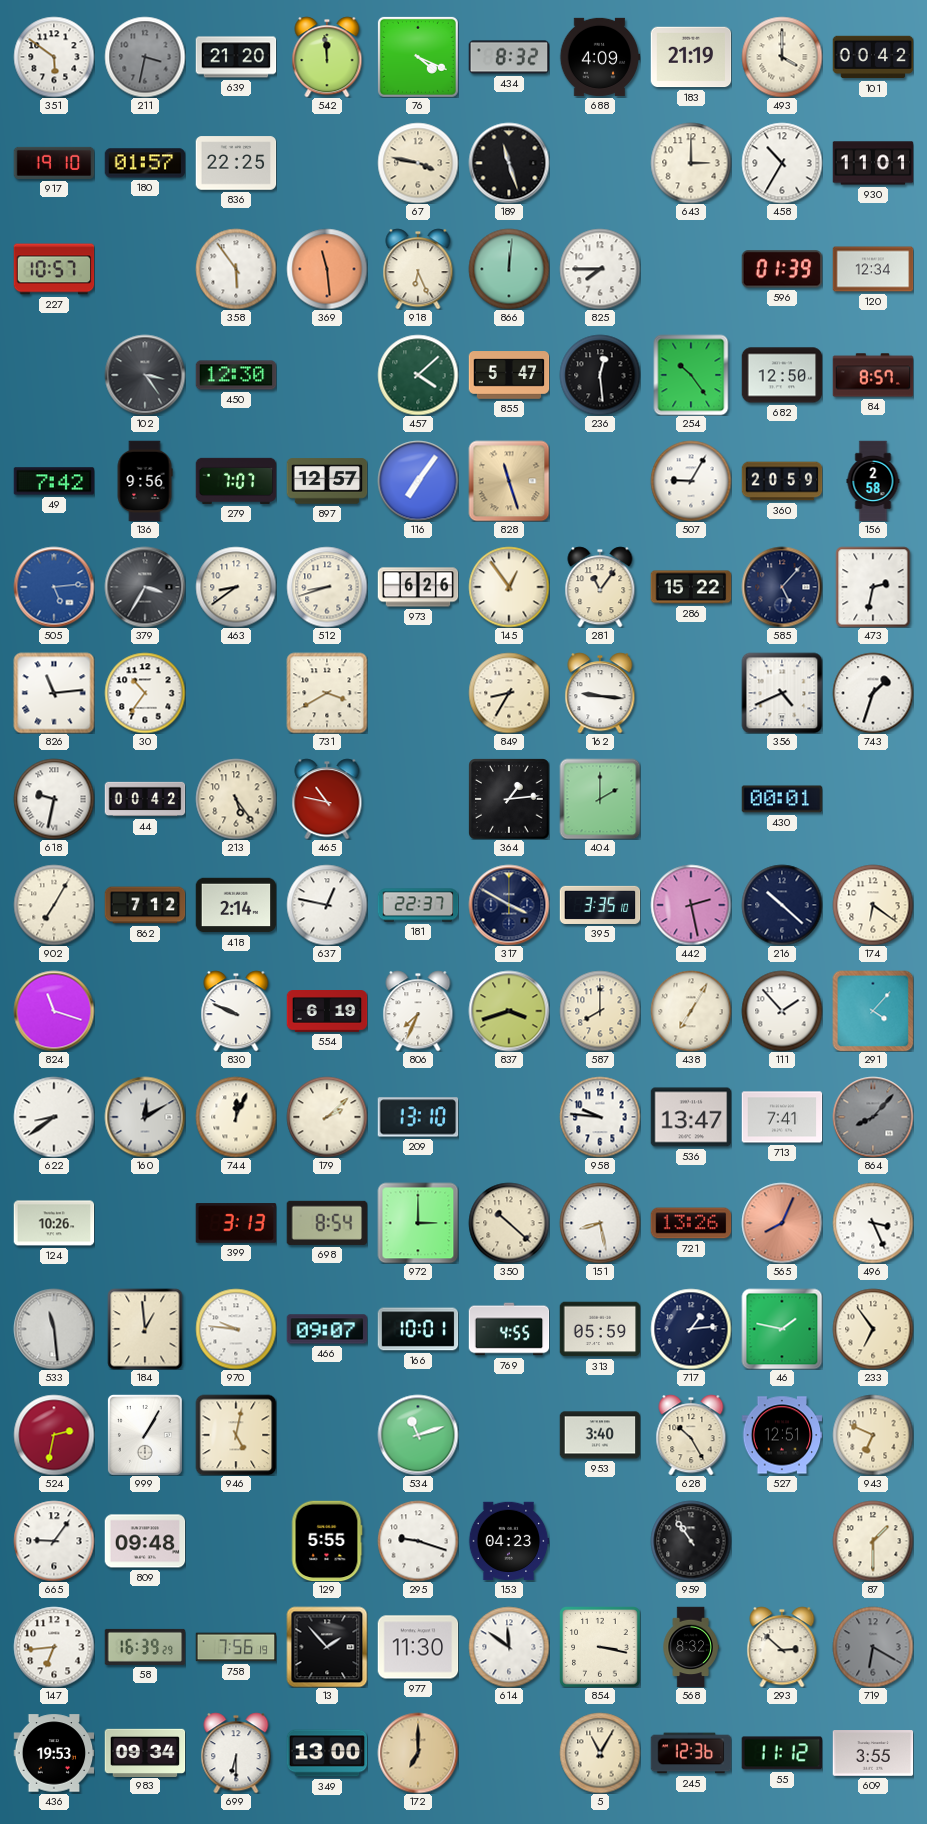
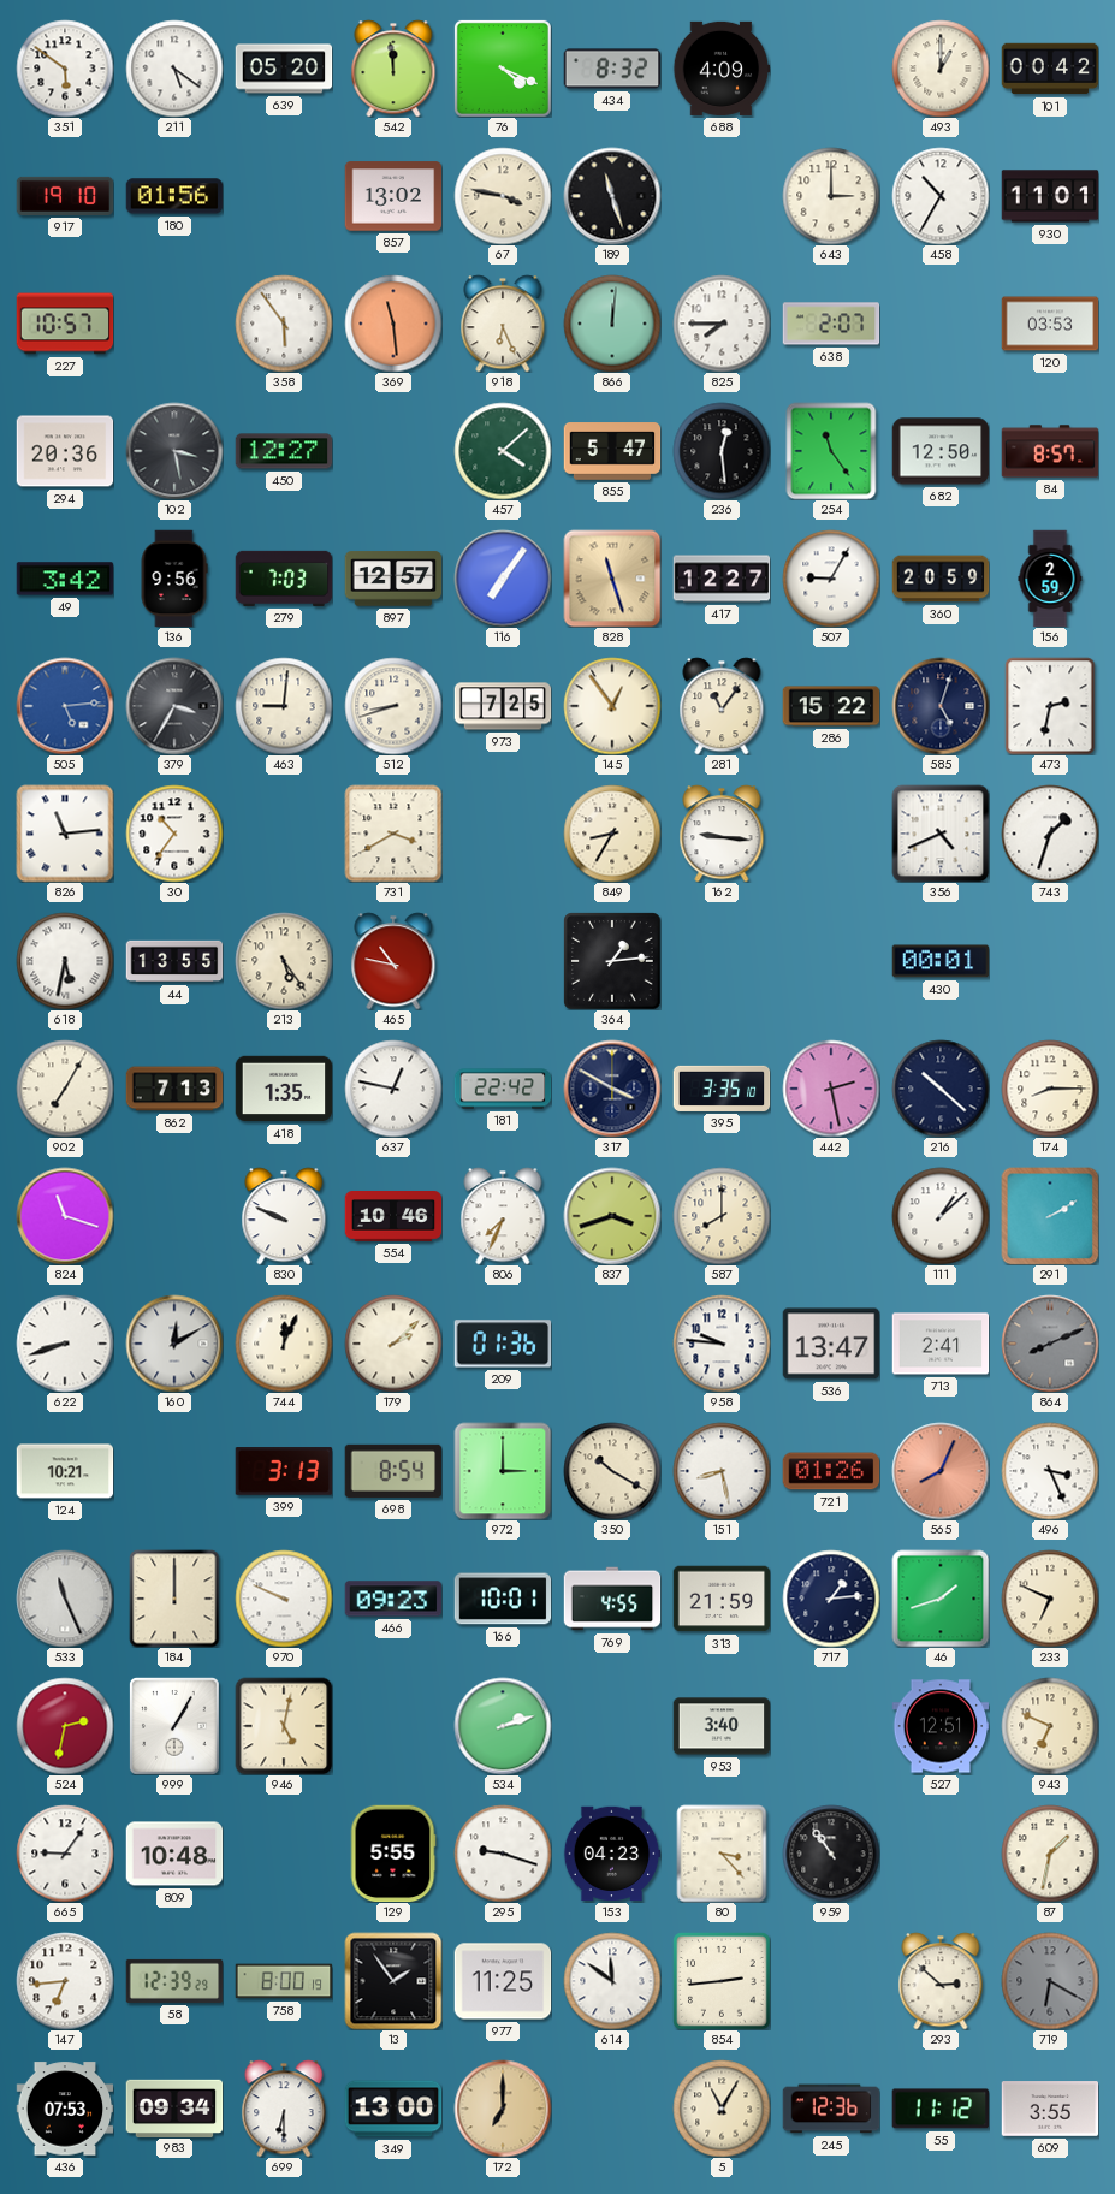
211: 3:32 -> 5:21 (174, 69)
211 dial: grey -> white (174, 69)
639: 21:20 -> 05:20 (284, 69)
183: 21:19 -> none (691, 57)
493: 4:00 -> 1:00 (941, 69)
180: 01:57 -> 01:56 (174, 196)
836: 22:25 -> none (236, 163)
857: none -> 13:02 (393, 196)
638: none -> 2:07 (831, 324)
596: 01:39 -> none (782, 269)
120: 12:34 -> 03:53 (1050, 324)
294: none -> 20:36 (65, 451)
102: 3:24 -> 3:28 (174, 451)
450: 12:30 -> 12:27 (284, 451)
254: 10:24 -> 11:24 (831, 451)
49: 7:42 -> 3:42 (65, 579)
279: 7:07 -> 7:03 (284, 579)
417: none -> 12:27 (722, 579)
156: 2:58 -> 2:59 (1050, 579)
463: 8:39 -> 9:01 (284, 706)
973: 6:26 -> 7:25 (503, 706)
585: 5:07 -> 5:03 (941, 706)
618: 9:32 -> 5:32 (65, 961)
44: 00:42 -> 13:55 (174, 961)
404: 2:00 -> none (600, 799)
862: 7:12 -> 7:13 (174, 1089)
418: 2:14 -> 1:35 (284, 1089)
181: 22:37 -> 22:42 (503, 1089)
174: 6:21 -> 8:15 (1050, 1089)
554: 6:19 -> 10:46 (393, 1217)
438: 7:05 -> none (691, 1011)
111: 1:53 -> 1:08 (941, 1216)
291: 4:07 -> 2:10 (1050, 1216)
622: 8:39 -> 8:42 (65, 1344)
209: 13:10 -> 01:36 (503, 1344)
713: 7:41 -> 2:41 (941, 1344)
864: 8:07 -> 8:11 (1050, 1344)
124: 10:26 -> 10:21 (65, 1471)
350: 10:22 -> 10:20 (612, 1471)
721: 13:26 -> 01:26 (831, 1471)
533: 11:29 -> 11:26 (65, 1599)
184: 12:59 -> 12:00 (174, 1599)
970: 9:46 -> 9:49 (284, 1599)
466: 09:07 -> 09:23 (393, 1599)
313: 05:59 -> 21:59 (722, 1599)
46: 1:47 -> 1:42 (941, 1599)
233: 6:54 -> 6:49 (1050, 1599)
534: 11:12 -> 2:12 (503, 1726)
628: 10:25 -> none (691, 1435)
809: 09:48 -> 10:48 (174, 1854)
80: none -> 3:23 (722, 1854)
87: 1:30 -> 1:32 (1050, 1854)
58: 16:39 -> 12:39 (174, 1981)
758: 7:56 -> 8:00 (284, 1981)
13: 1:53 -> 1:54 (393, 1981)
977: 11:30 -> 11:25 (503, 1981)
854: 3:17 -> 2:44 (722, 1981)
568: 8:32 -> none (691, 1647)
436: 19:53 -> 07:53 (65, 2109)
